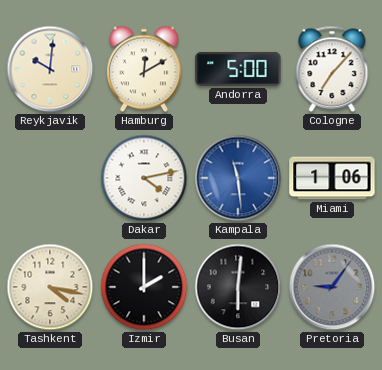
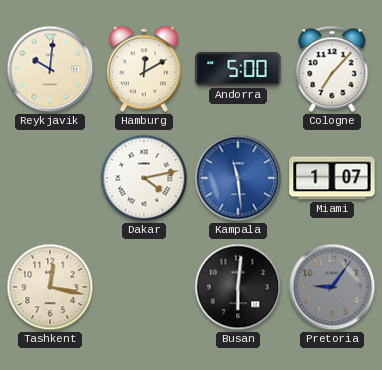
Miami: 1:06 -> 1:07 (332, 178)
Tashkent: 4:17 -> 12:17 (50, 287)
Izmir: 2:00 -> none (144, 287)
